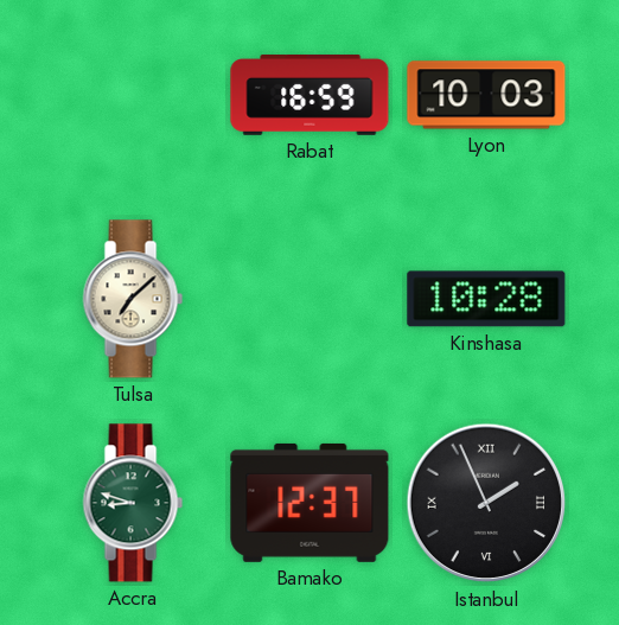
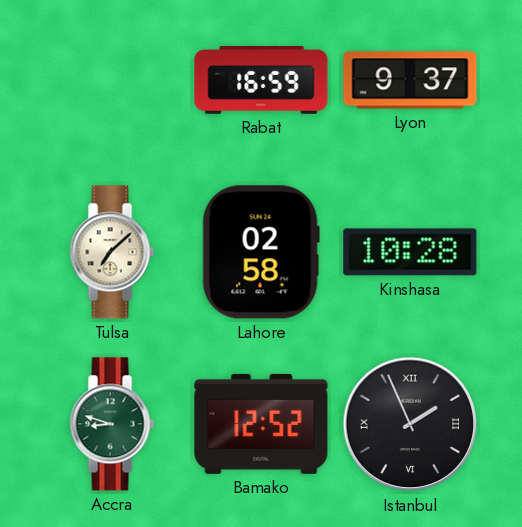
Lyon: 10:03 -> 9:37 (410, 80)
Lahore: none -> 02:58 (261, 252)
Bamako: 12:37 -> 12:52 (261, 424)
